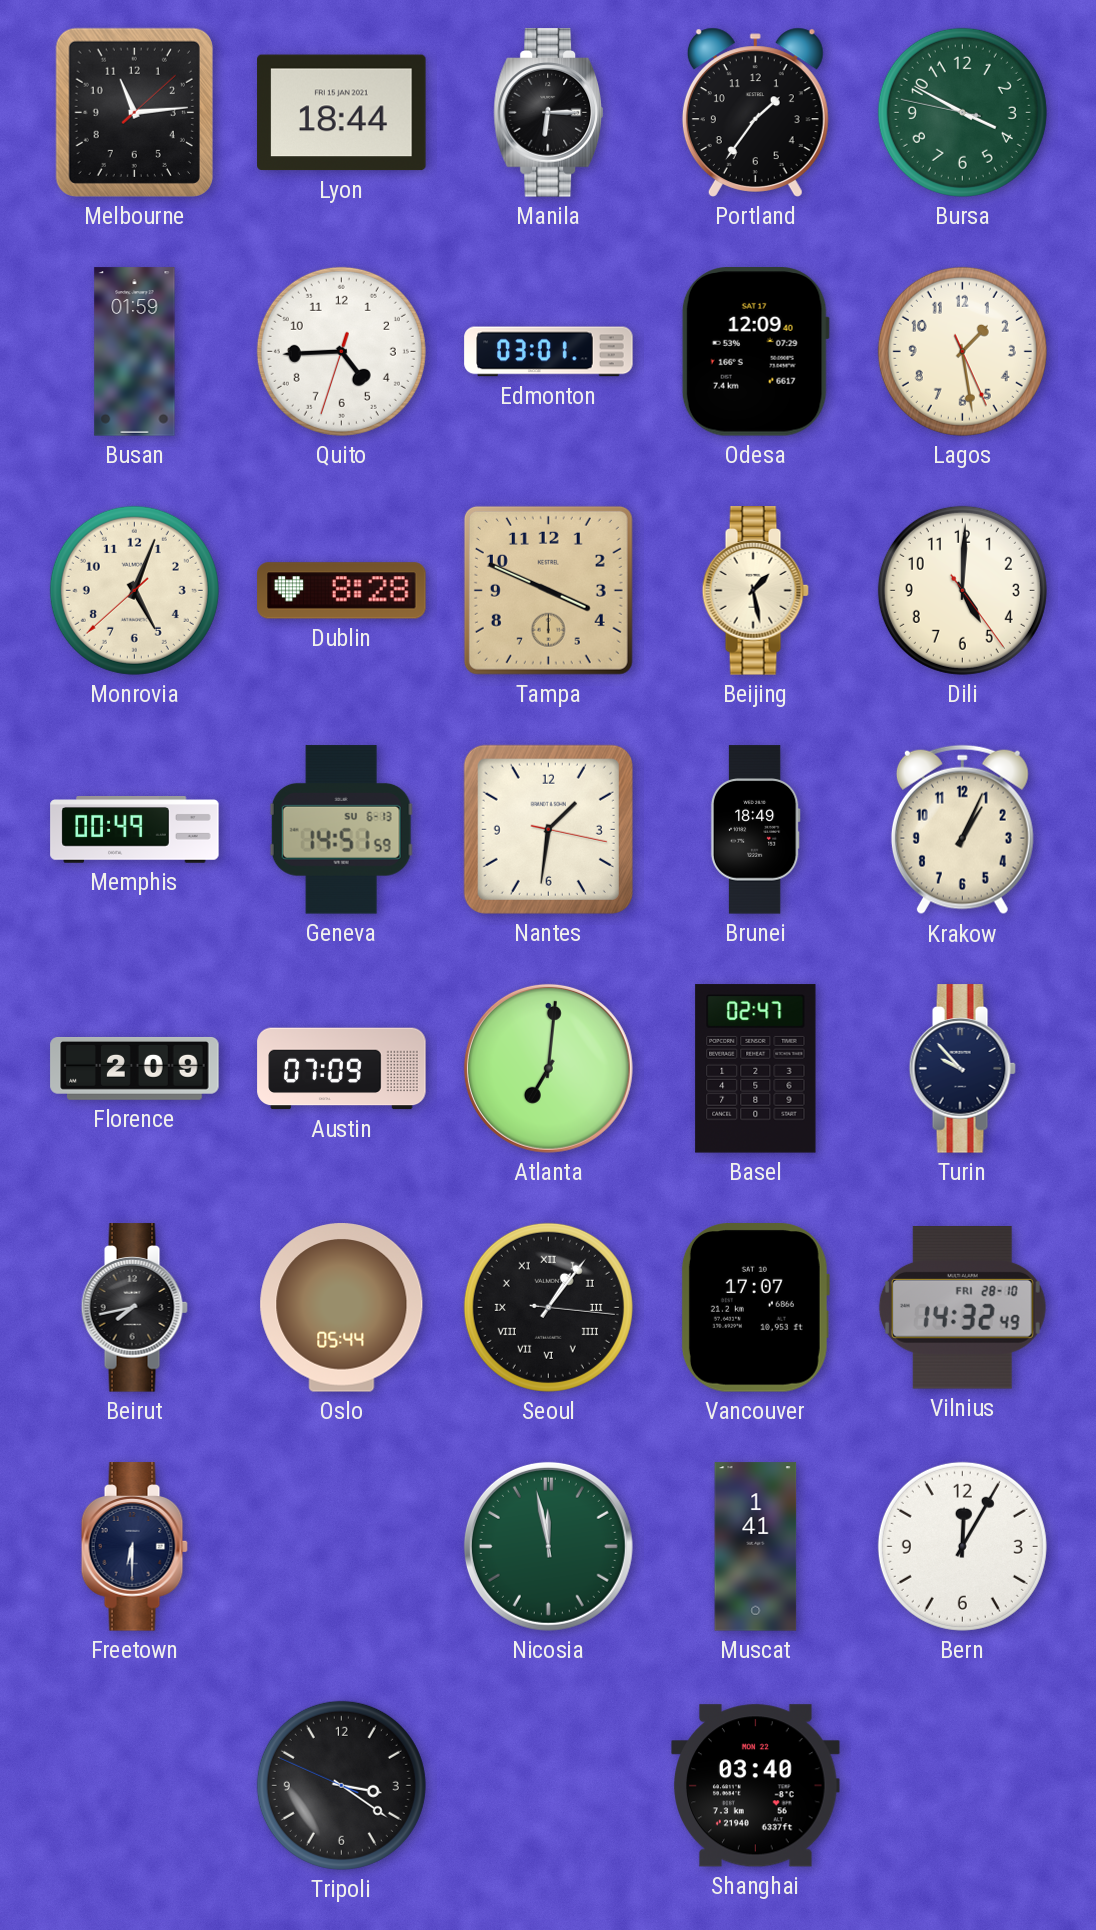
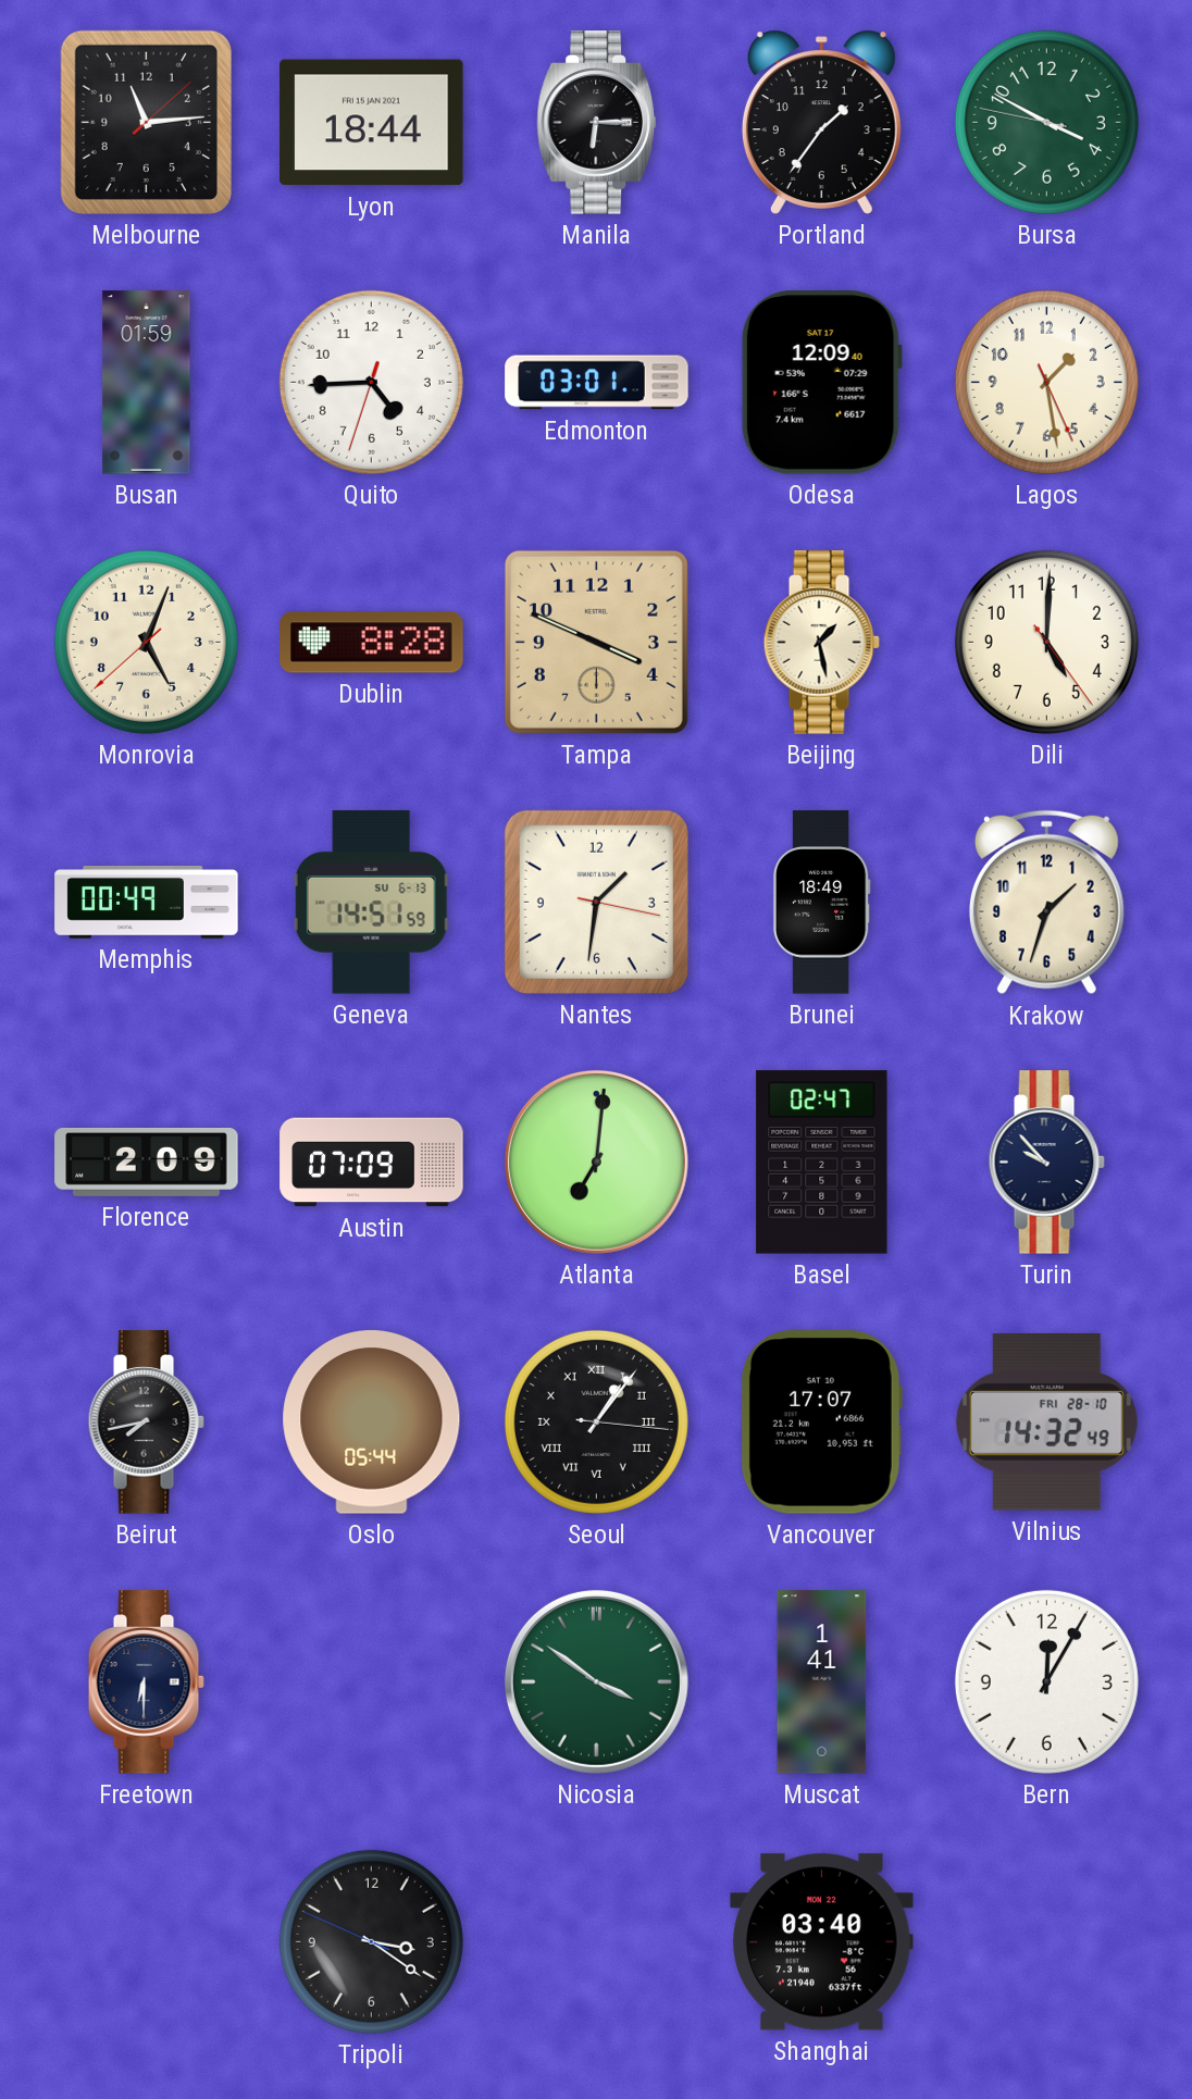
Krakow: 1:04 -> 1:33 (1046, 903)
Nicosia: 11:58 -> 3:51 (596, 1681)
